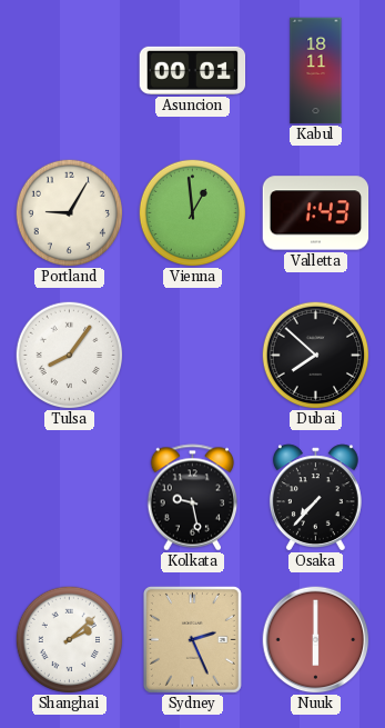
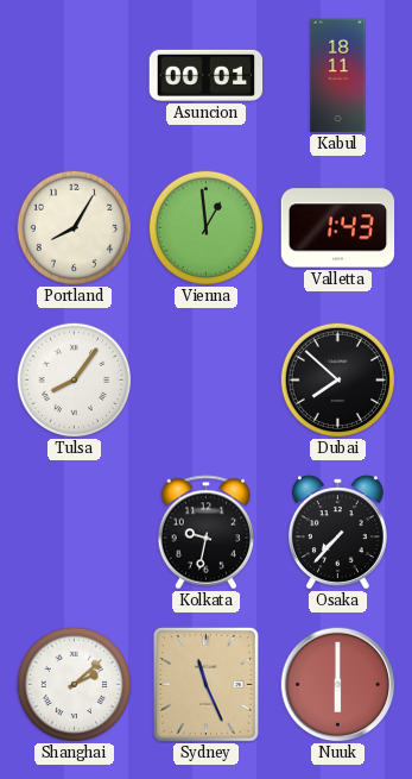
Portland: 9:05 -> 8:05 (74, 227)
Kolkata: 9:28 -> 9:32 (207, 533)
Sydney: 2:26 -> 11:26 (205, 684)
